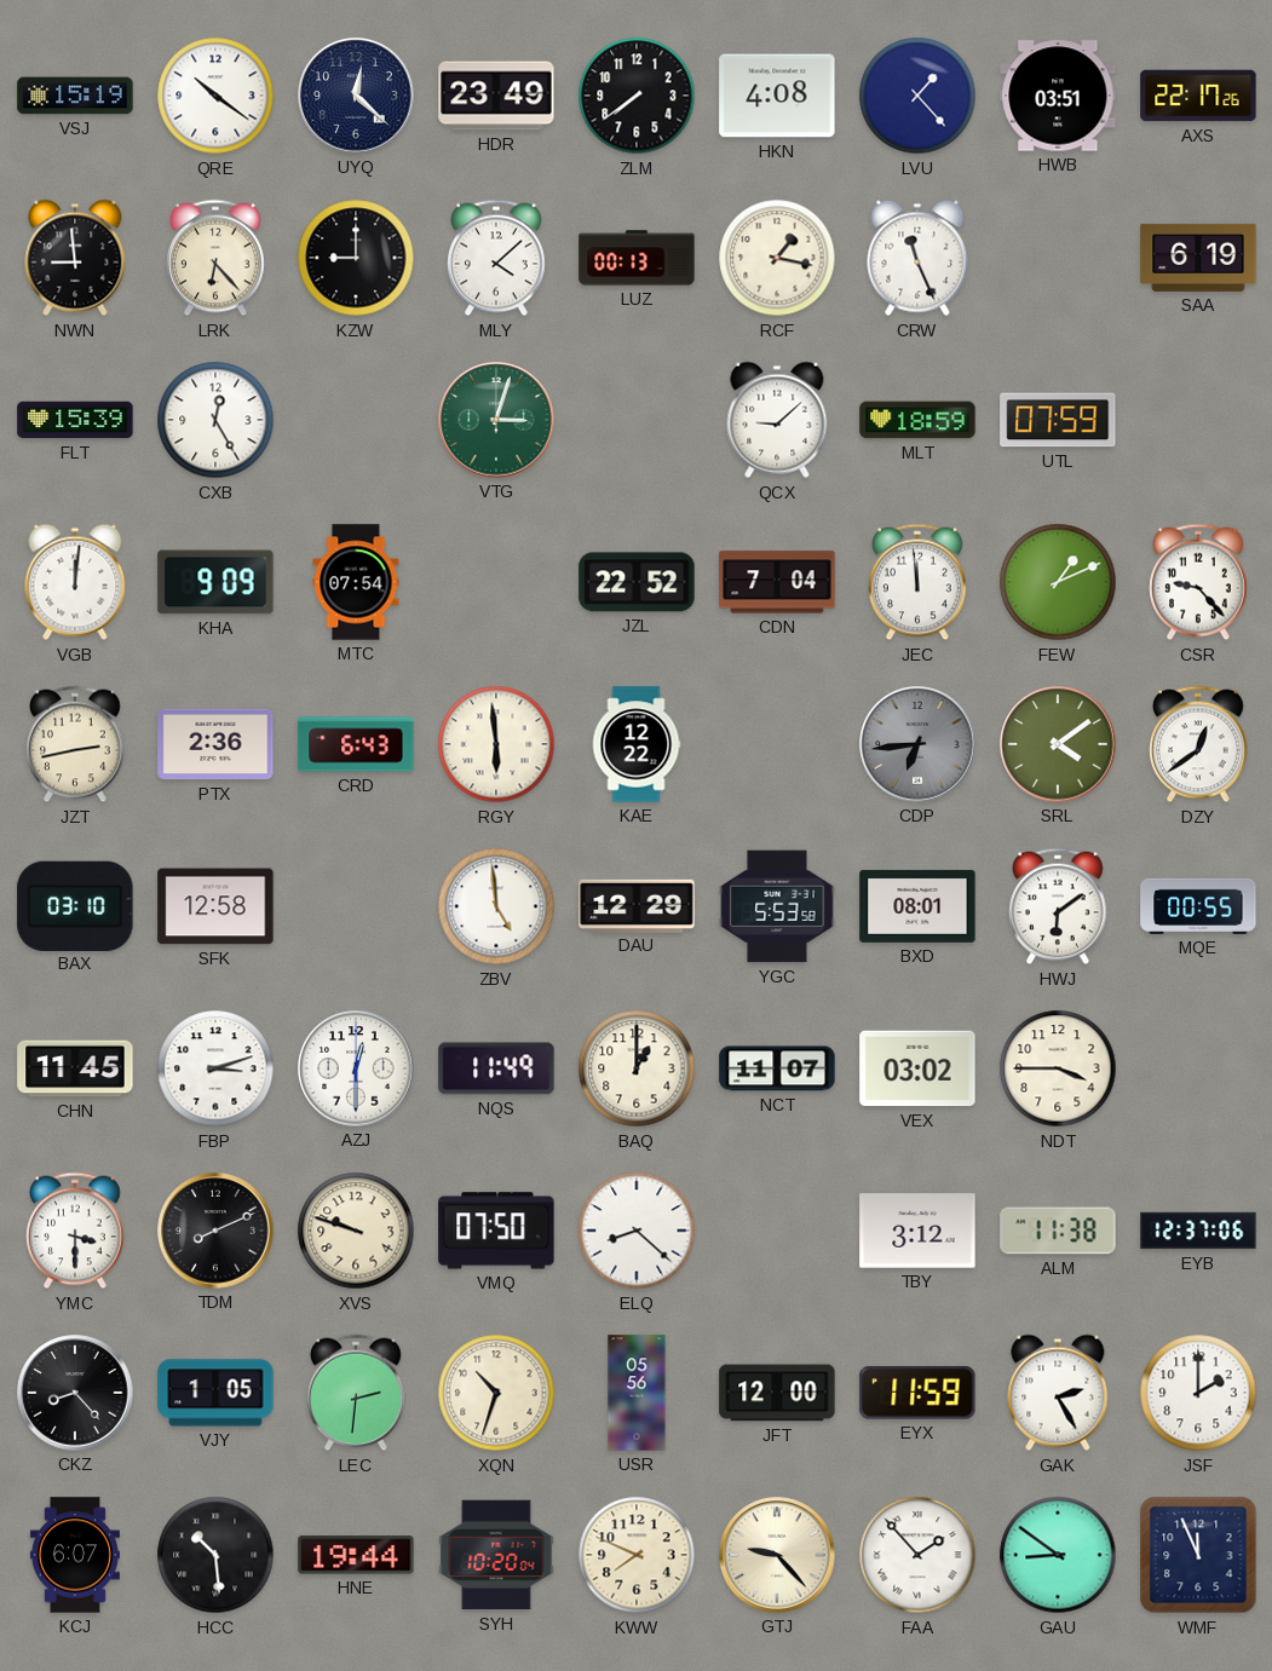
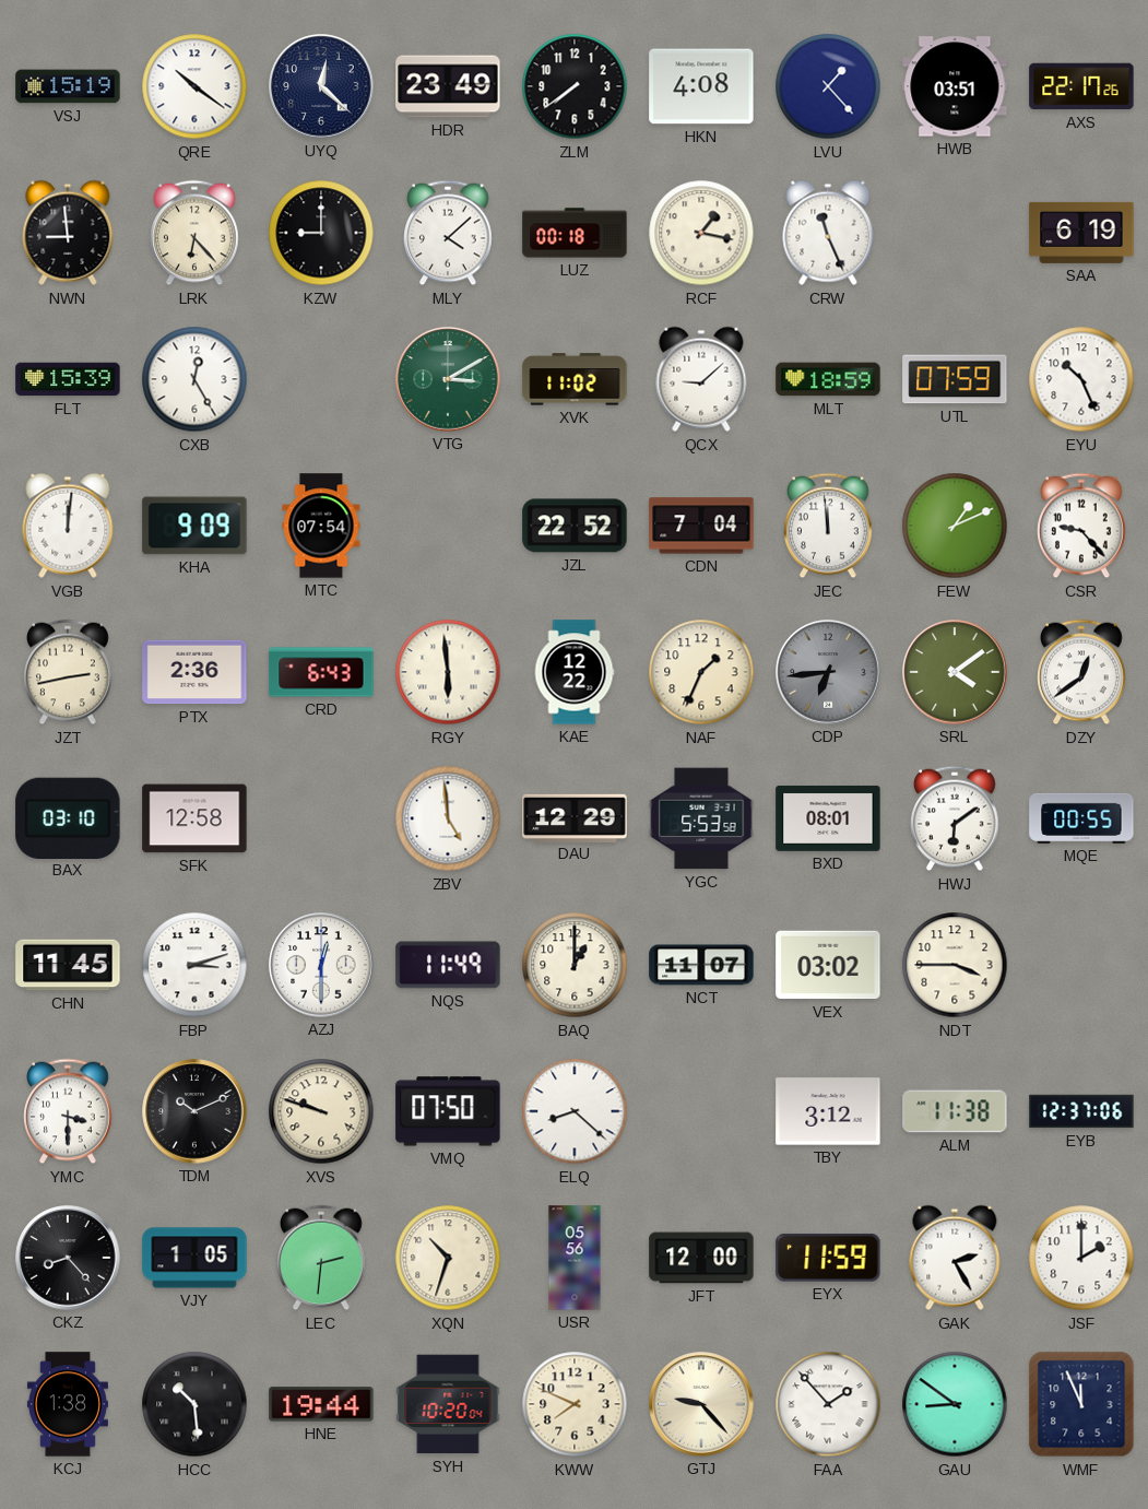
LUZ: 00:13 -> 00:18 (575, 233)
VTG: 3:03 -> 3:10 (448, 379)
XVK: none -> 11:02 (575, 379)
EYU: none -> 10:26 (1081, 379)
NAF: none -> 1:34 (701, 672)
TDM: 8:11 -> 10:11 (194, 1111)
KCJ: 6:07 -> 1:38 (68, 1404)
